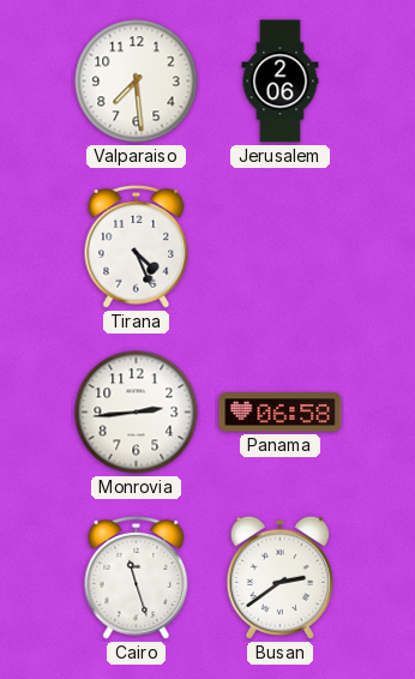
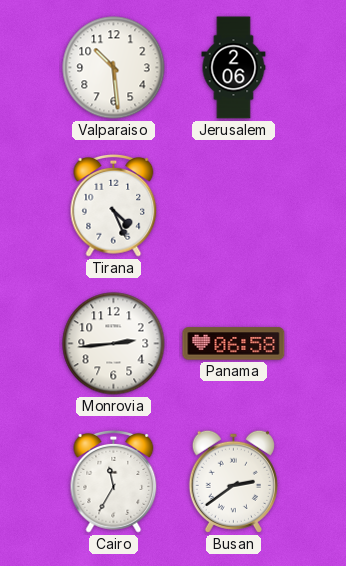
Valparaiso: 7:29 -> 10:29 (114, 68)
Cairo: 11:27 -> 11:35 (114, 482)
